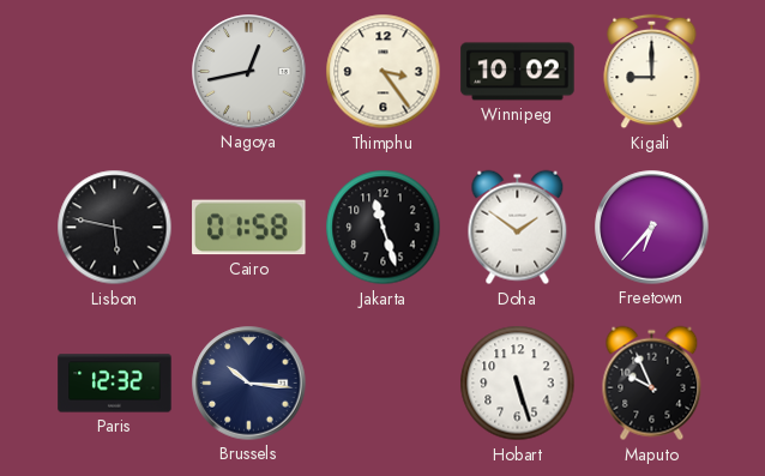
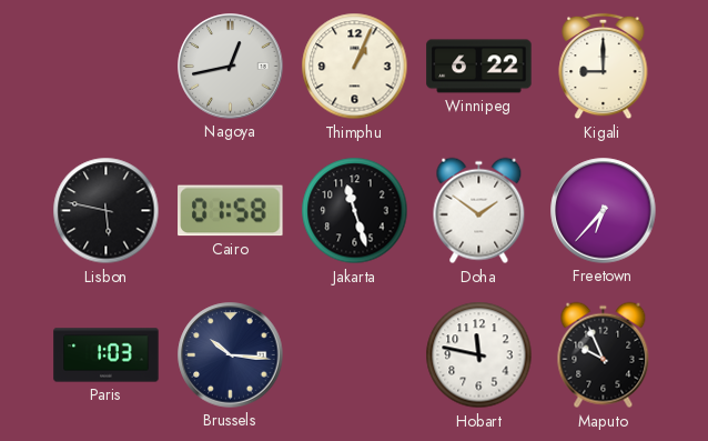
Thimphu: 3:24 -> 1:04 (355, 67)
Winnipeg: 10:02 -> 6:22 (479, 67)
Paris: 12:32 -> 1:03 (107, 355)
Hobart: 5:27 -> 11:47 (479, 355)
